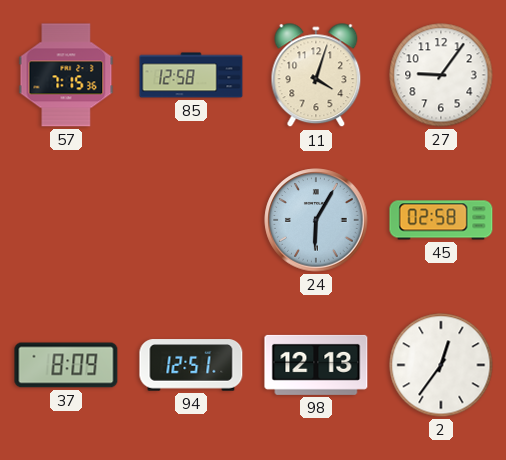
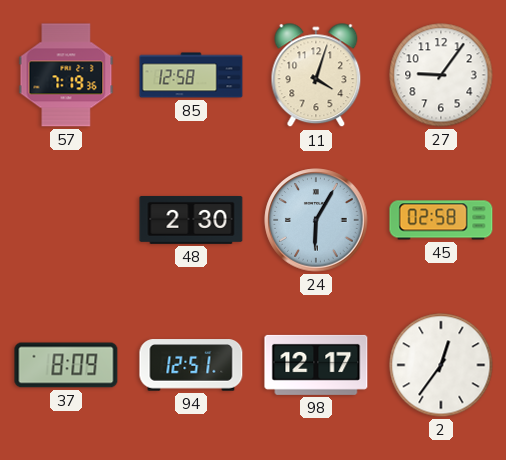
57: 7:15 -> 7:19 (66, 75)
48: none -> 2:30 (191, 220)
98: 12:13 -> 12:17 (316, 365)
